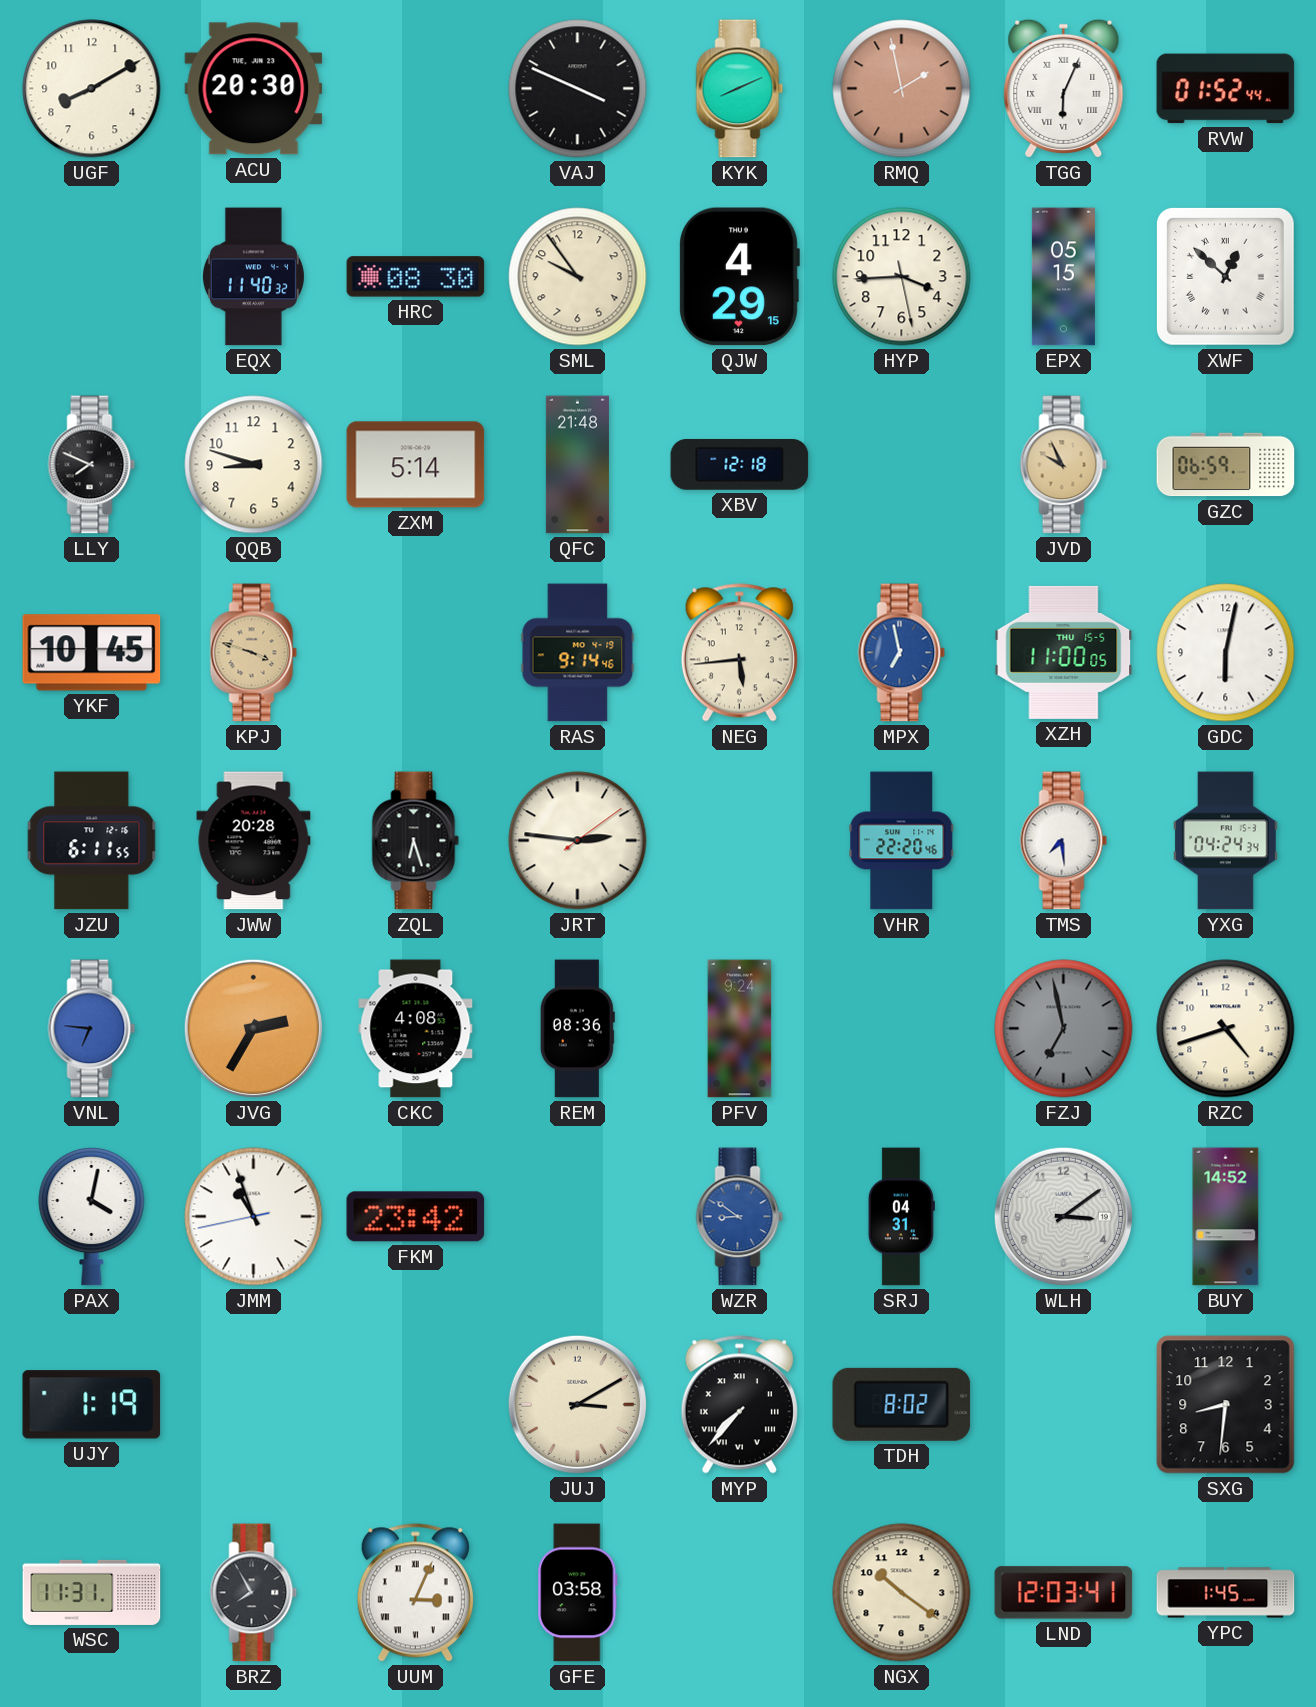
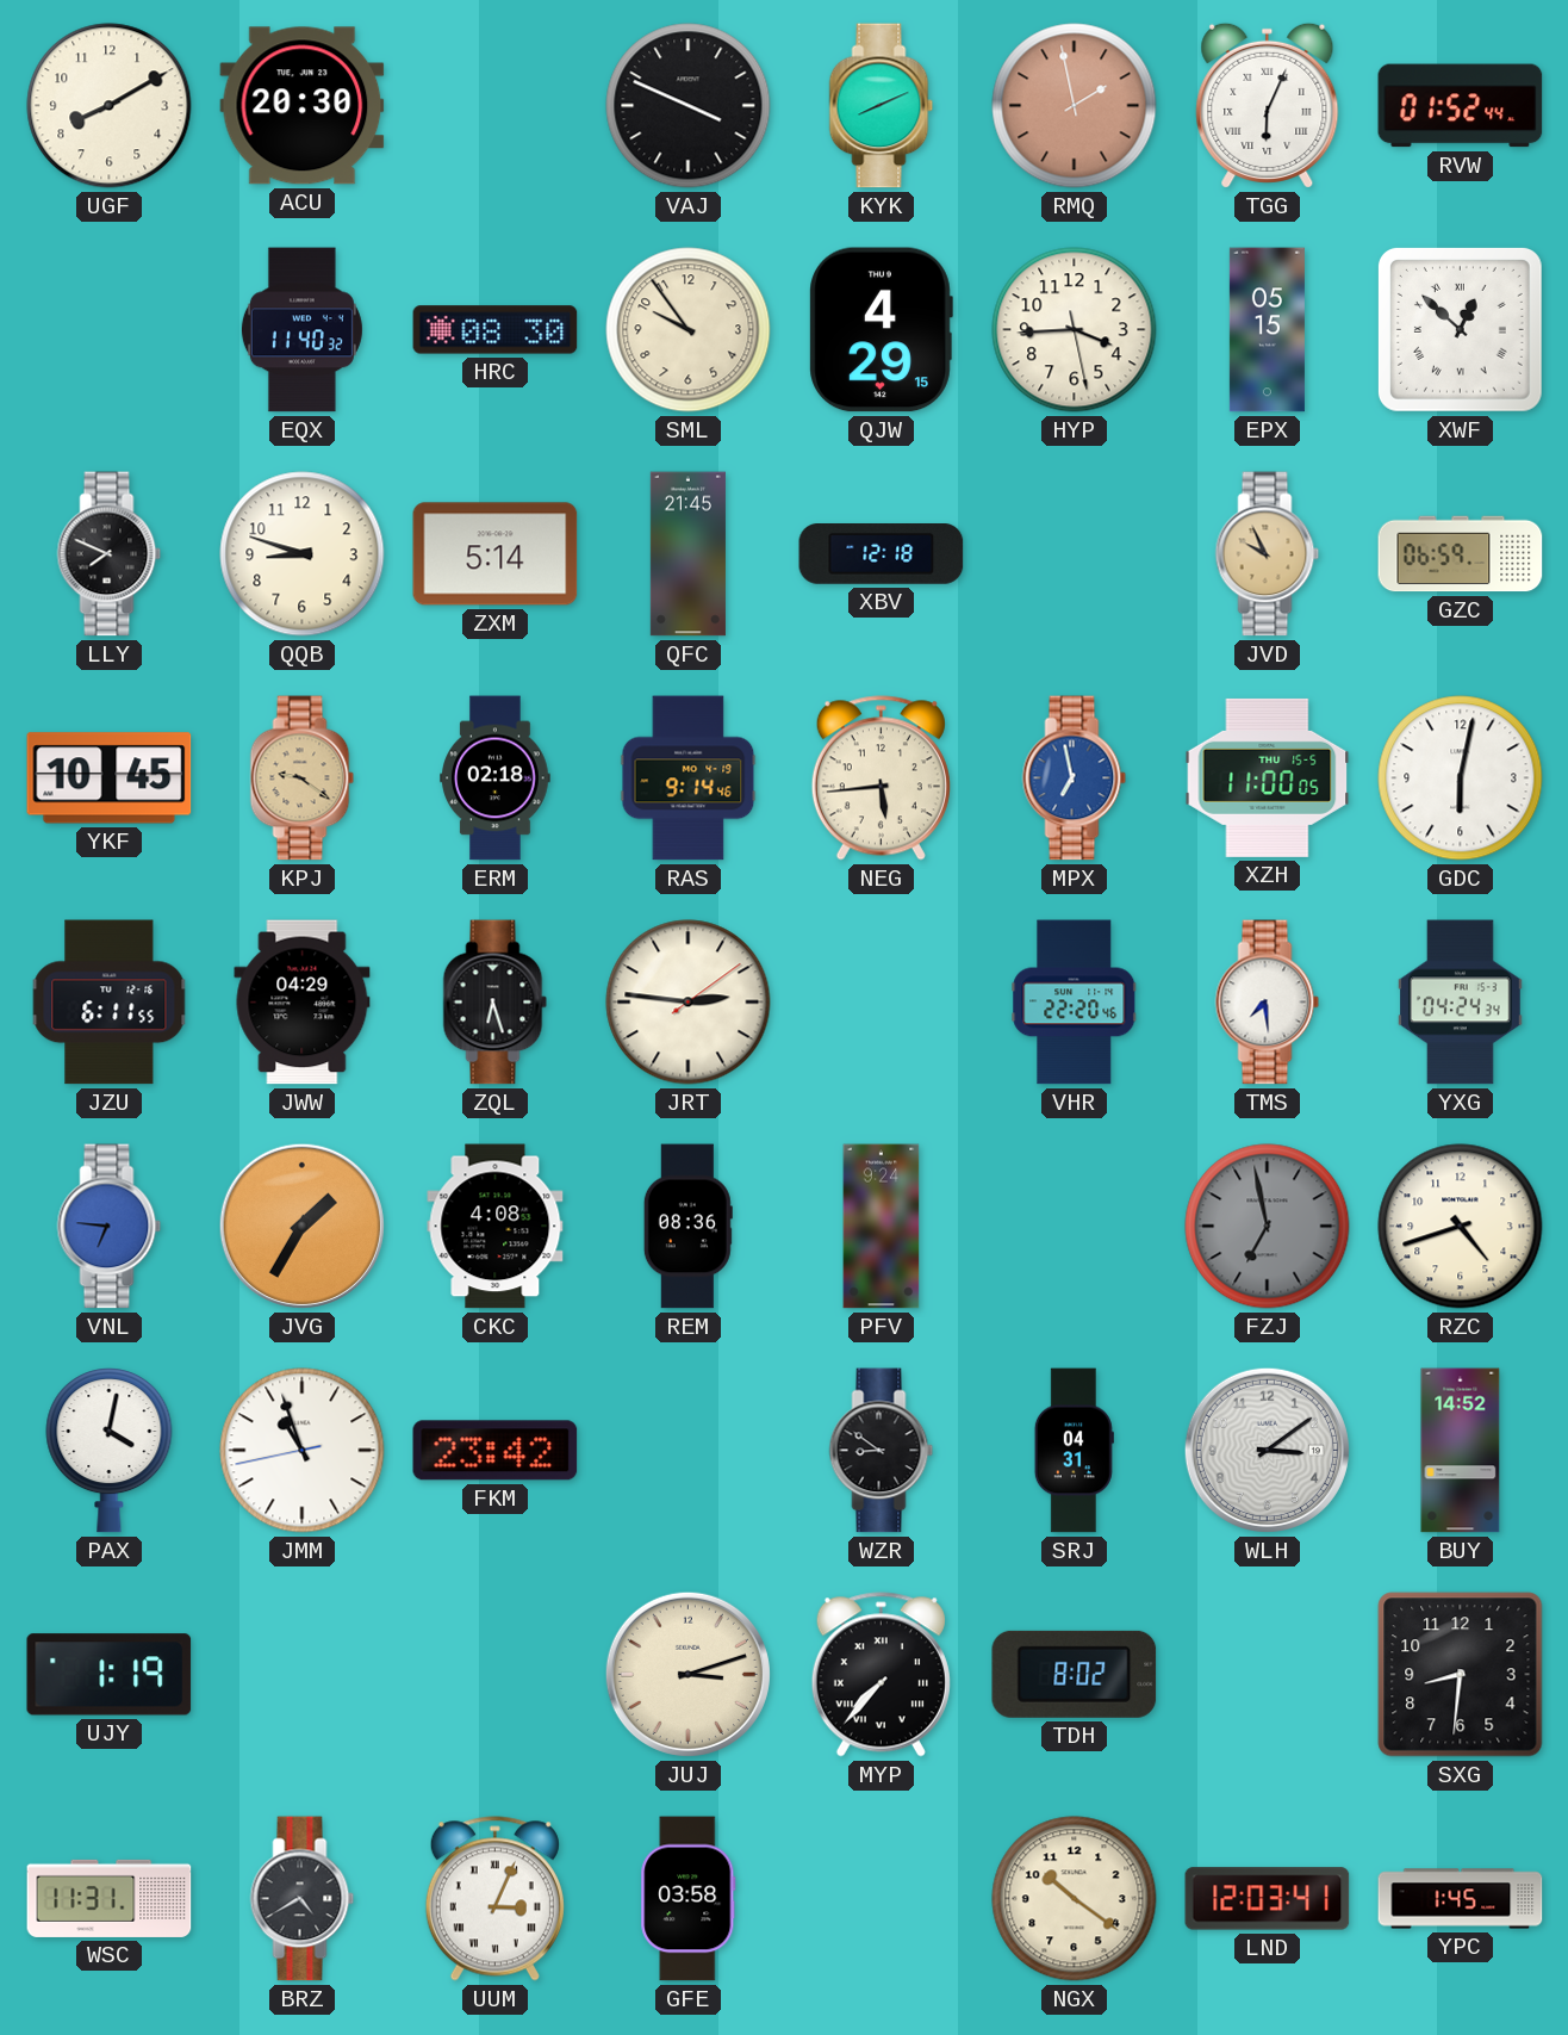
QFC: 21:48 -> 21:45 (687, 554)
KPJ: 3:48 -> 9:21 (303, 778)
ERM: none -> 02:18 (496, 778)
JWW: 20:28 -> 04:29 (303, 1003)
JVG: 2:35 -> 1:35 (301, 1226)
WZR dial: blue -> black (882, 1451)
JUJ: 3:10 -> 3:12 (687, 1674)
BRZ: 7:55 -> 4:40 (303, 1899)
